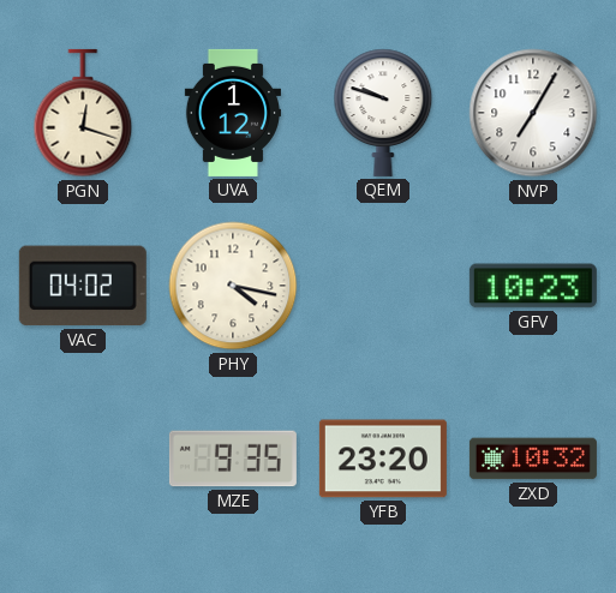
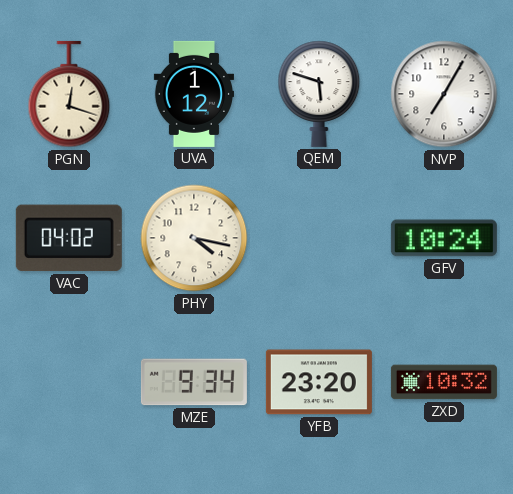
QEM: 9:48 -> 5:48 (319, 94)
GFV: 10:23 -> 10:24 (444, 238)
MZE: 9:35 -> 9:34 (194, 382)
